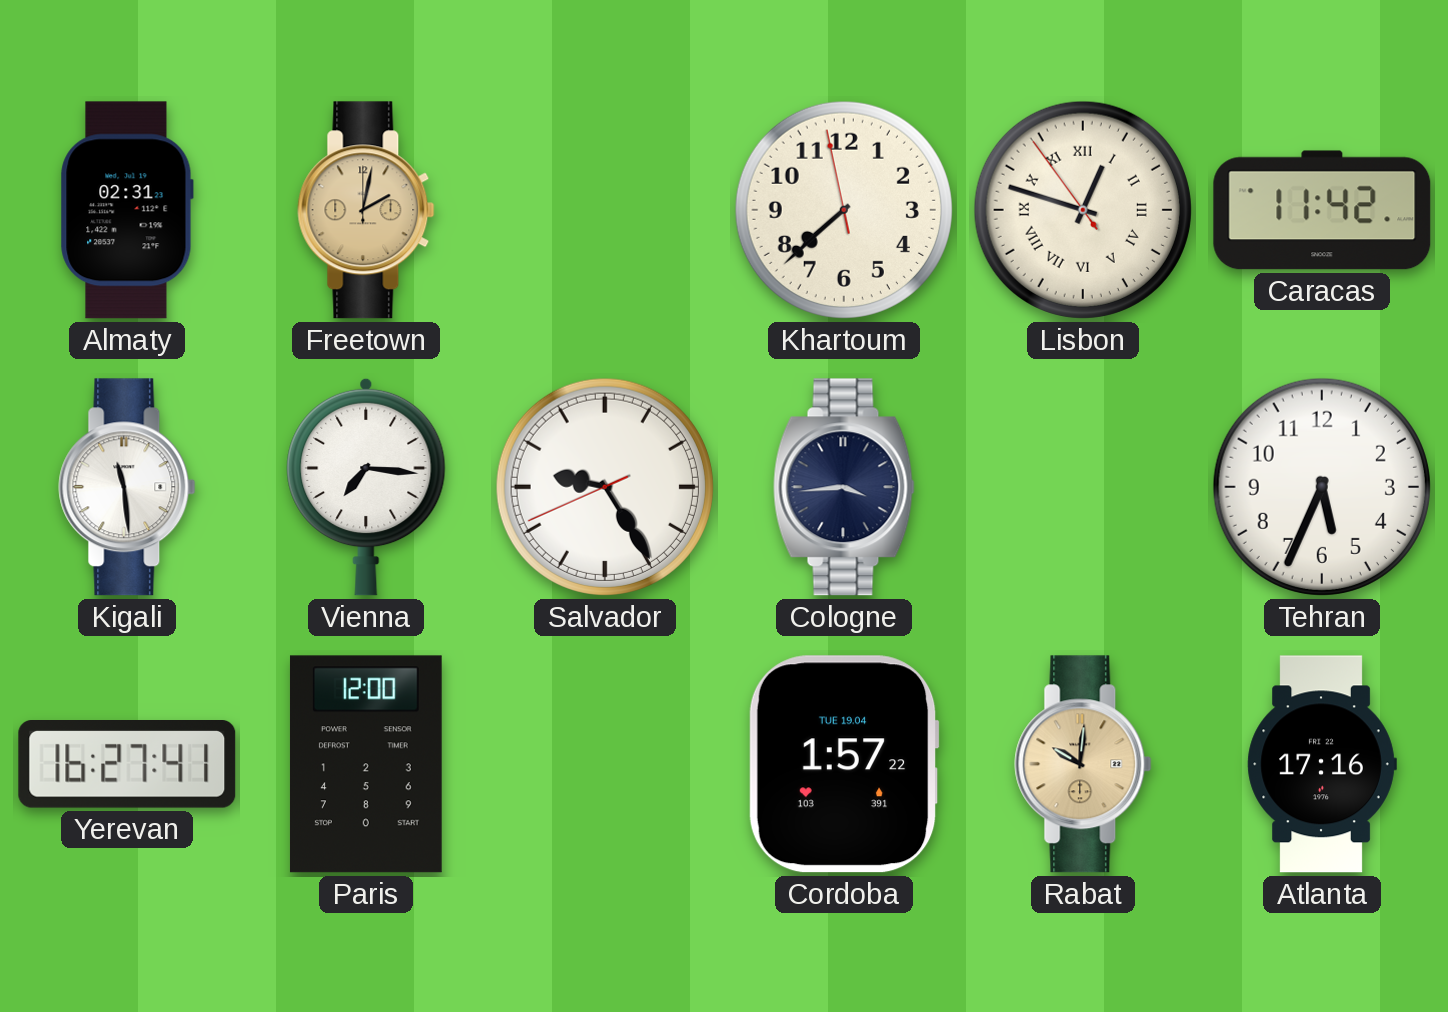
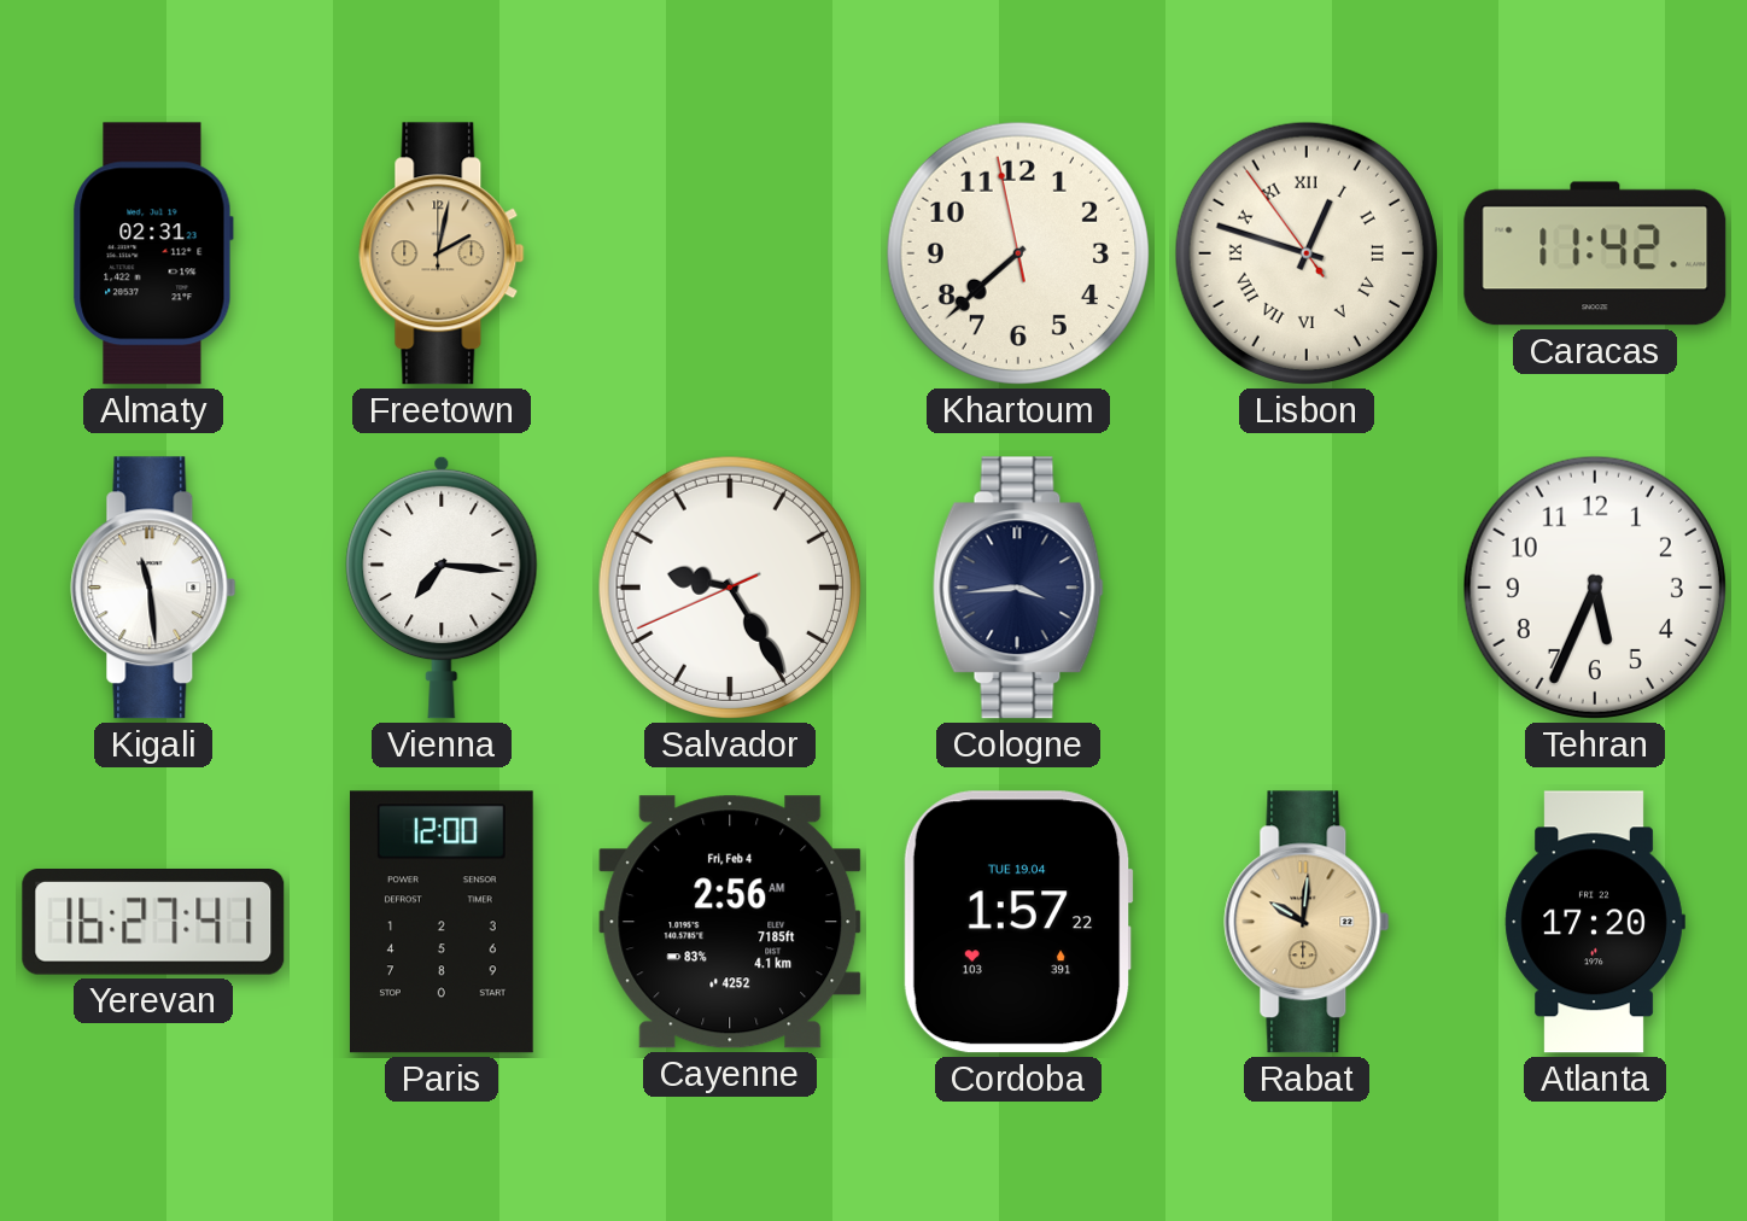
Cayenne: none -> 2:56 (730, 922)
Atlanta: 17:16 -> 17:20 (1595, 922)
